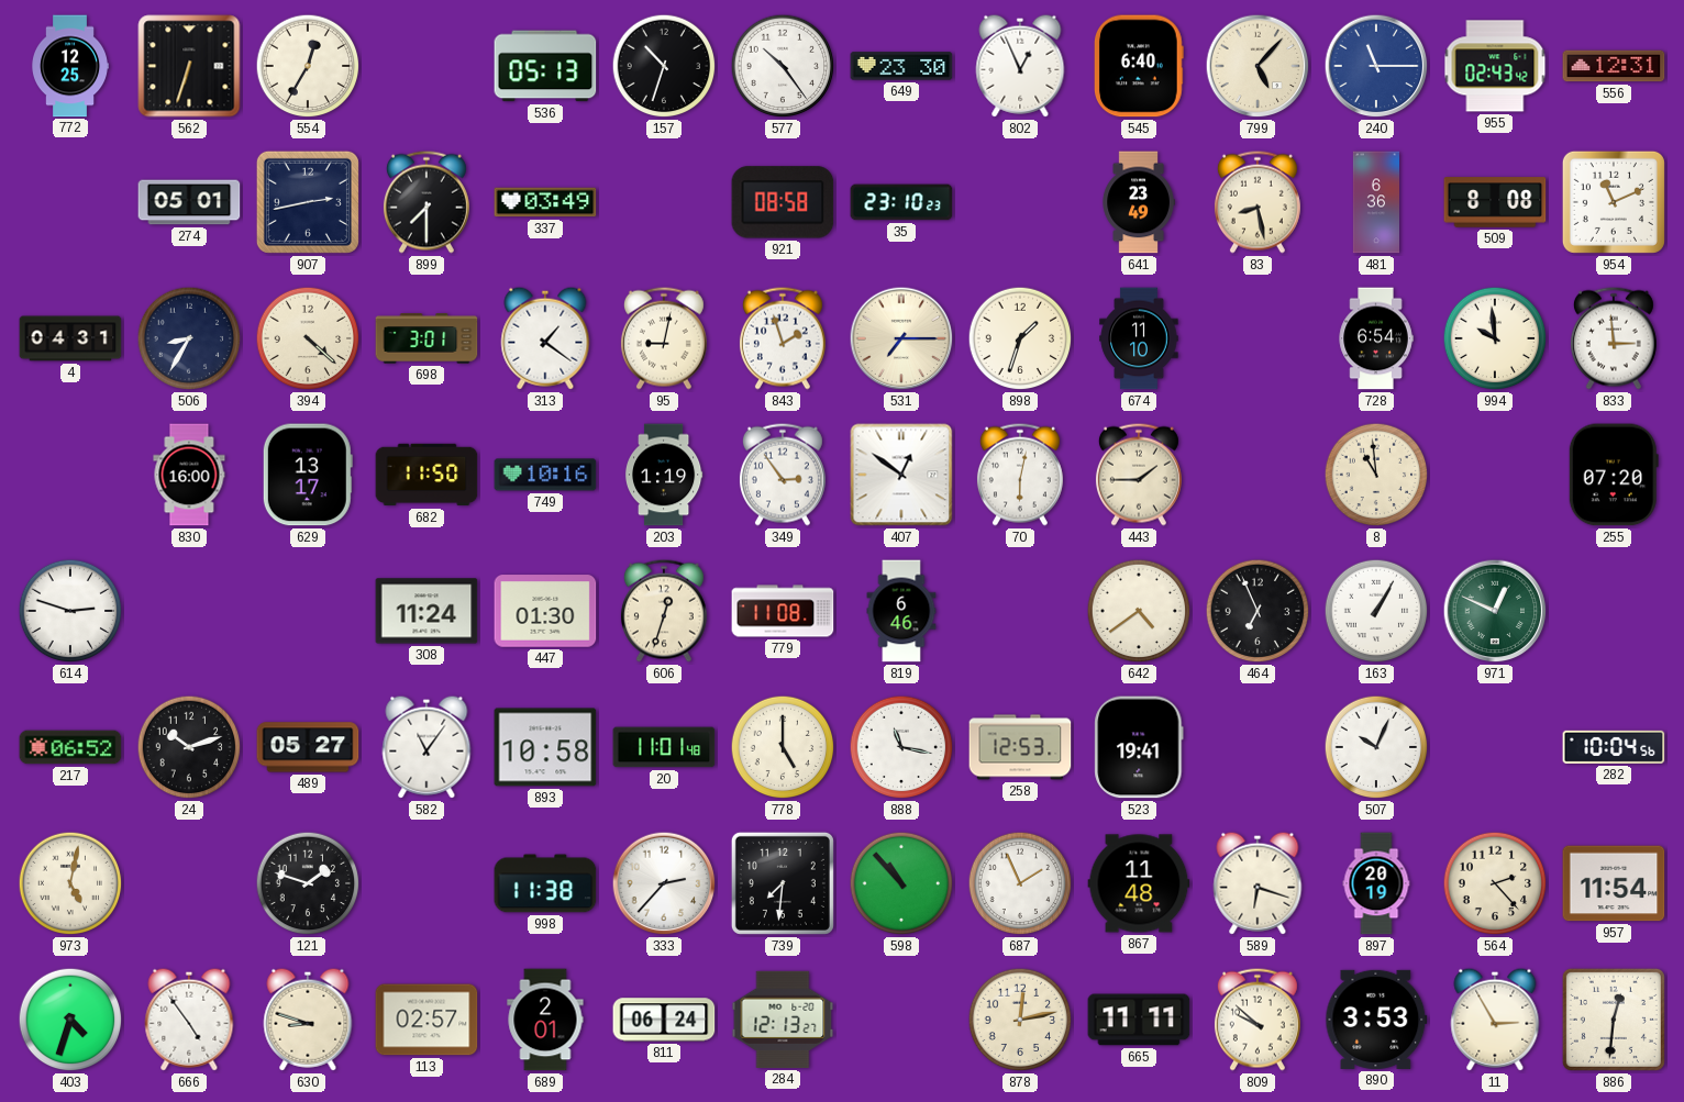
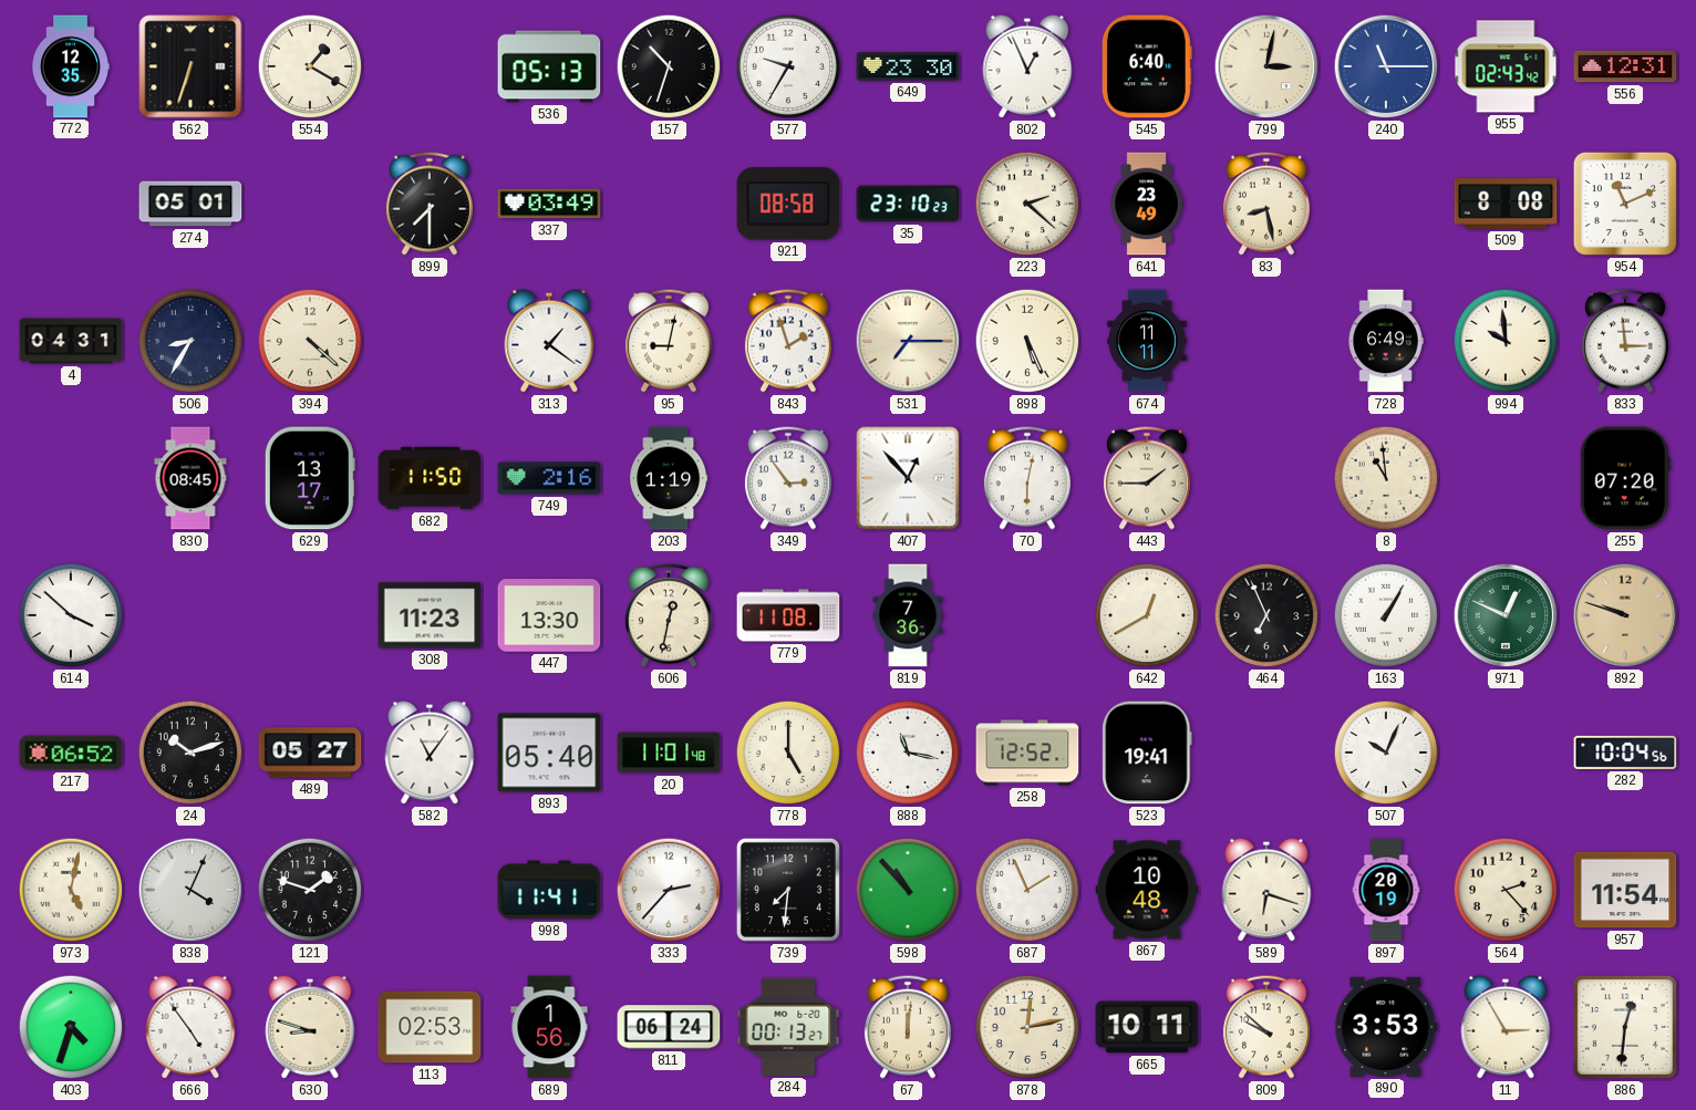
772: 12:25 -> 12:35 (71, 66)
554: 12:35 -> 1:20 (310, 66)
577: 10:24 -> 9:35 (788, 66)
799: 5:07 -> 3:02 (1266, 66)
907: 2:43 -> none (308, 202)
223: none -> 2:22 (1027, 204)
481: 6:36 -> none (1375, 202)
698: 3:01 -> none (426, 338)
898: 1:33 -> 5:26 (1027, 341)
674: 11:10 -> 11:11 (1147, 341)
728: 6:54 -> 6:49 (1386, 341)
830: 16:00 -> 08:45 (190, 478)
749: 10:16 -> 2:16 (549, 478)
407: 12:51 -> 12:53 (908, 478)
614: 2:48 -> 3:52 (71, 615)
308: 11:24 -> 11:23 (430, 615)
447: 01:30 -> 13:30 (549, 615)
606: 12:33 -> 12:32 (669, 615)
819: 6:46 -> 7:36 (908, 615)
642: 4:39 -> 12:40 (1147, 615)
892: none -> 9:48 (1625, 615)
893: 10:58 -> 05:40 (549, 753)
258: 12:53 -> 12:52 (1027, 753)
838: none -> 4:04 (190, 890)
998: 11:38 -> 11:41 (549, 890)
867: 11:48 -> 10:48 (1147, 890)
113: 02:57 -> 02:53 (430, 1027)
689: 2:01 -> 1:56 (549, 1027)
284: 12:13 -> 00:13 (788, 1027)
67: none -> 12:01 (908, 1027)
665: 11:11 -> 10:11 (1147, 1027)
